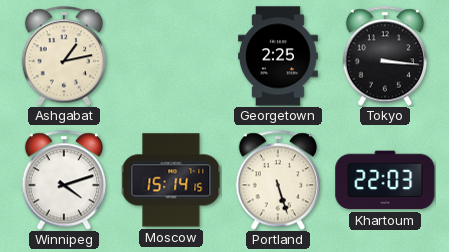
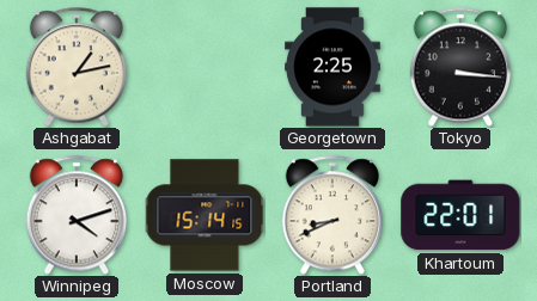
Portland: 5:27 -> 8:41 (332, 215)
Khartoum: 22:03 -> 22:01 (460, 215)
